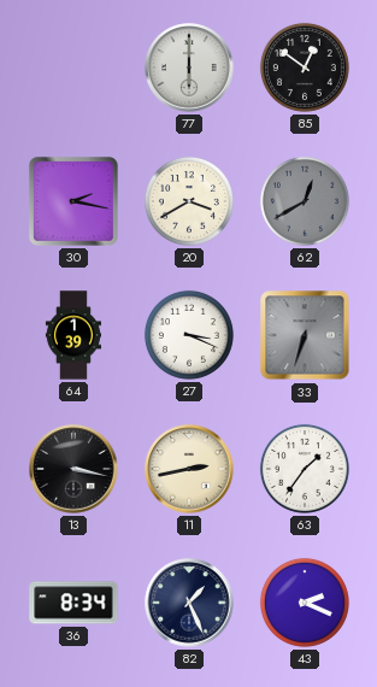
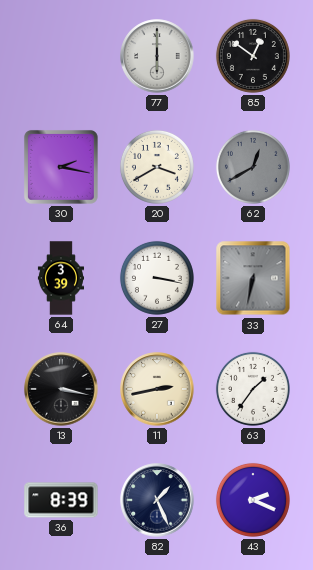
64: 1:39 -> 3:39 (60, 278)
27: 3:19 -> 3:17 (157, 278)
33: 6:33 -> 6:32 (253, 278)
36: 8:34 -> 8:39 (61, 500)
